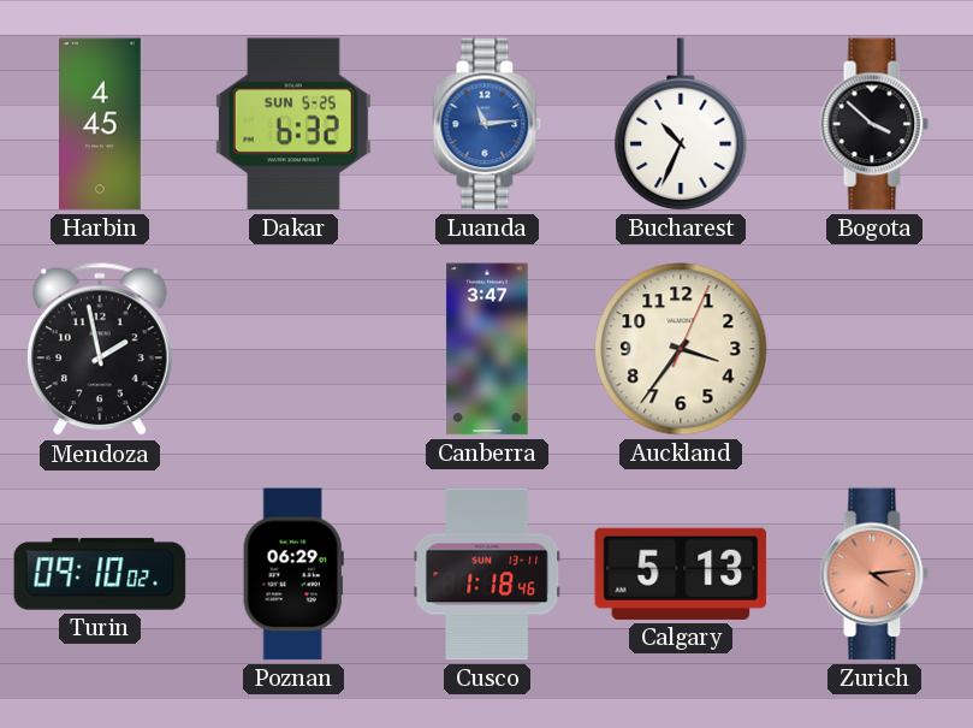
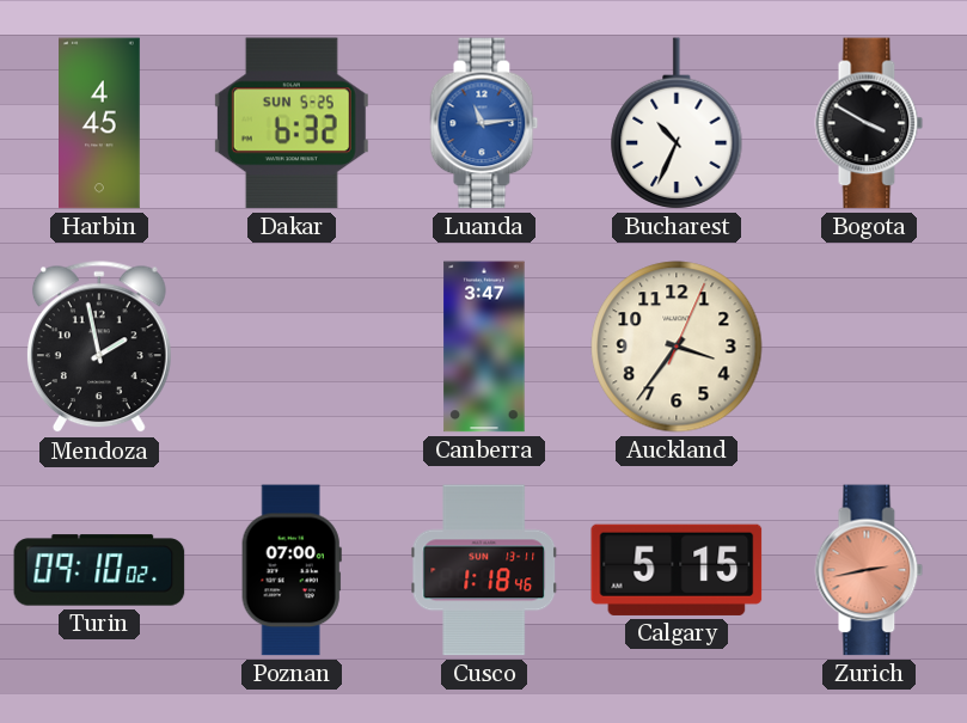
Bogota: 3:52 -> 3:50 (869, 123)
Poznan: 06:29 -> 07:00 (292, 570)
Calgary: 5:13 -> 5:15 (677, 570)
Zurich: 4:14 -> 2:43 (869, 570)
